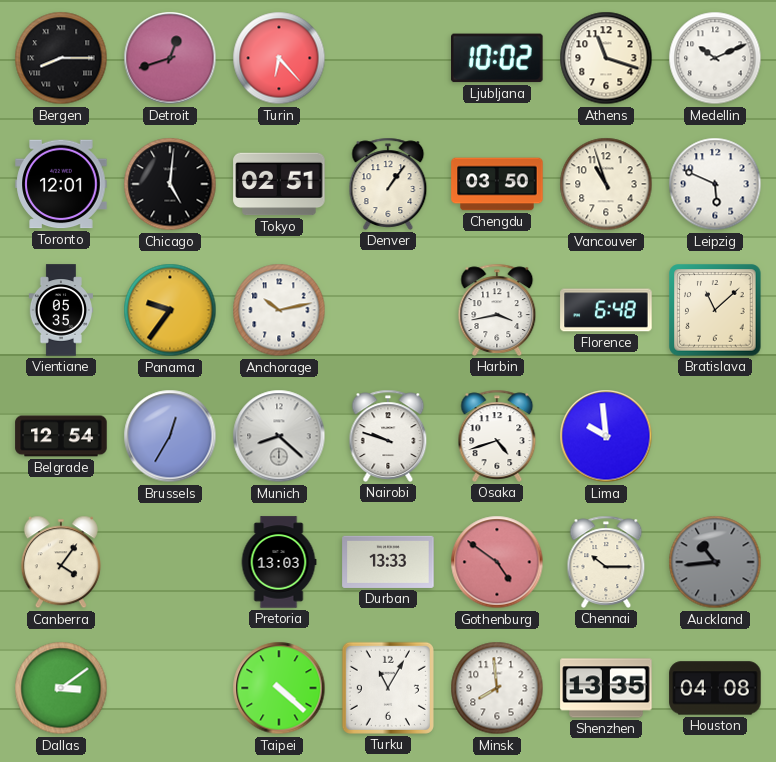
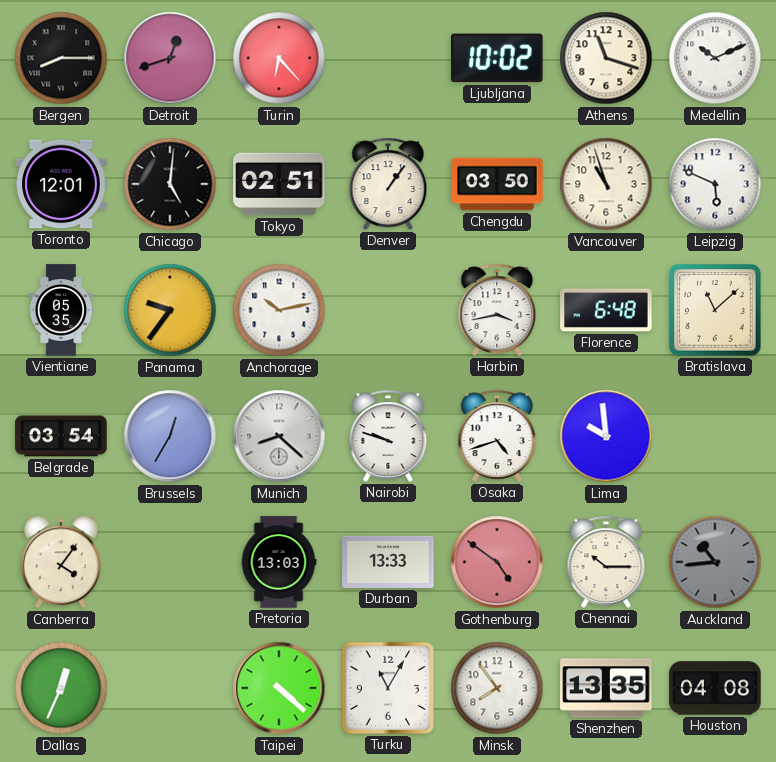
Belgrade: 12:54 -> 03:54 (61, 436)
Dallas: 3:09 -> 12:34 (61, 688)
Minsk: 7:59 -> 7:54 (497, 688)
